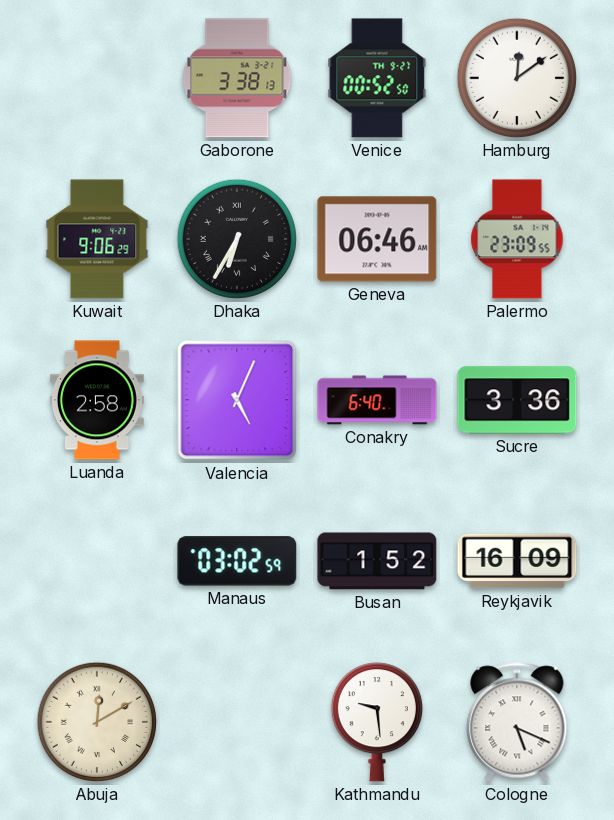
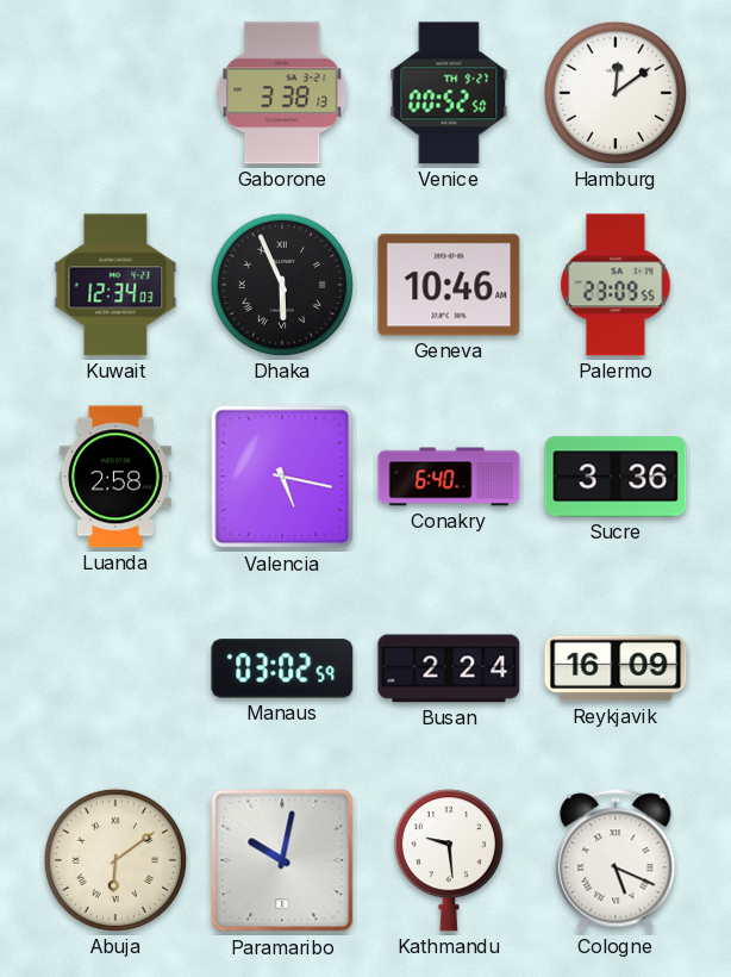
Kuwait: 9:06 -> 12:34 (115, 285)
Dhaka: 6:35 -> 5:56 (282, 285)
Geneva: 06:46 -> 10:46 (449, 285)
Valencia: 5:04 -> 5:17 (282, 477)
Busan: 1:52 -> 2:24 (449, 668)
Abuja: 12:10 -> 6:09 (115, 860)
Paramaribo: none -> 10:02 (282, 860)
